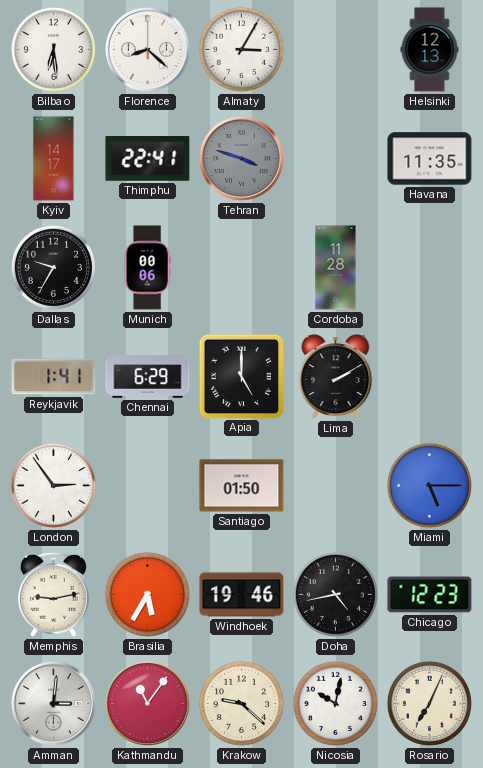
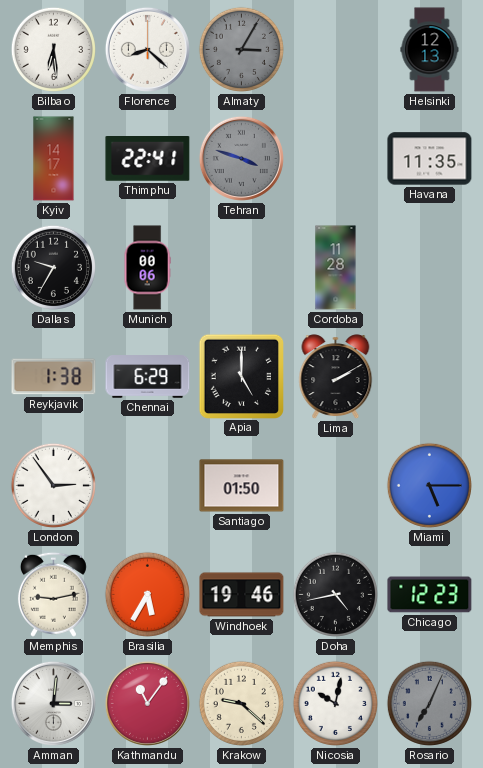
Almaty dial: white -> grey (241, 49)
Reykjavik: 1:41 -> 1:38 (54, 377)
Rosario dial: cream -> grey (429, 703)
